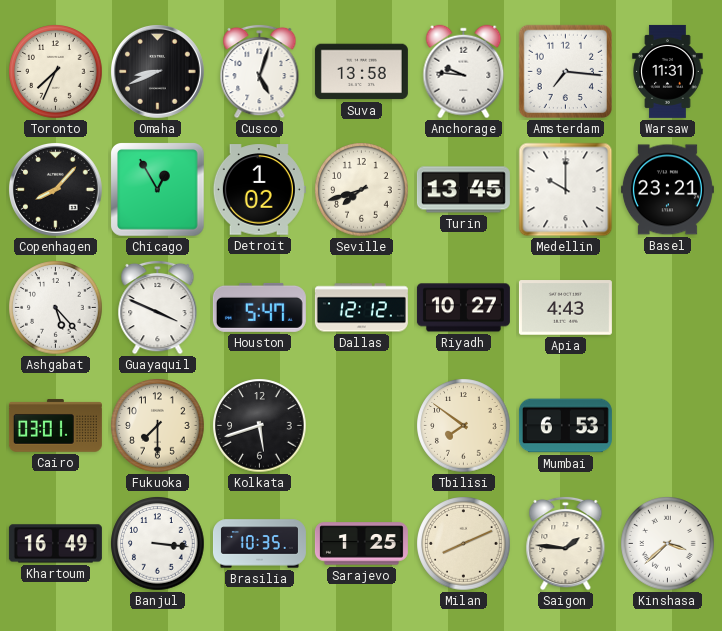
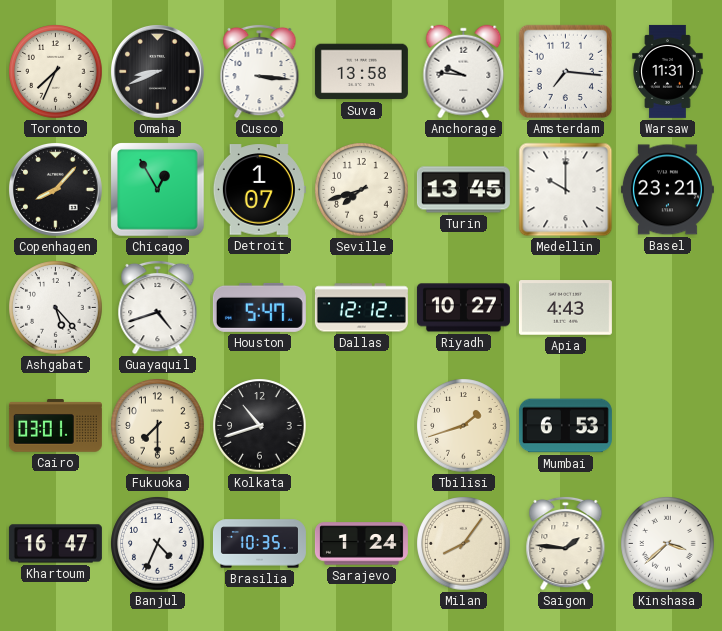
Cusco: 5:03 -> 3:16 (260, 71)
Detroit: 1:02 -> 1:07 (259, 190)
Guayaquil: 3:49 -> 4:42 (158, 307)
Kolkata: 5:42 -> 10:42 (260, 426)
Tbilisi: 7:51 -> 1:42 (464, 426)
Khartoum: 16:49 -> 16:47 (55, 544)
Banjul: 3:16 -> 4:34 (158, 544)
Sarajevo: 1:25 -> 1:24 (361, 544)
Milan: 8:11 -> 8:06 (464, 544)
